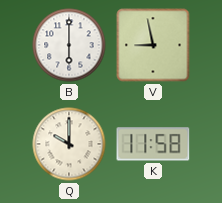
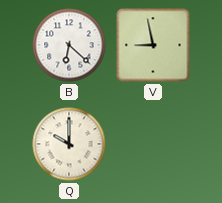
B: 6:00 -> 6:22 (69, 45)
K: 11:58 -> none (153, 144)
